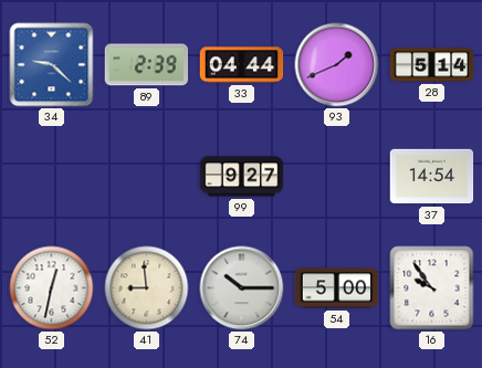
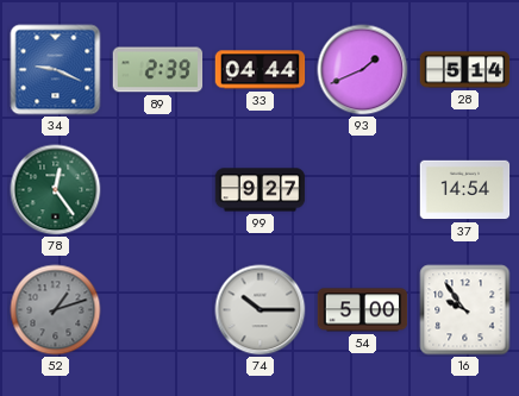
34: 9:22 -> 9:19 (56, 70)
78: none -> 12:24 (56, 190)
52: 12:32 -> 1:12 (56, 310)
52 dial: white -> grey (56, 310)
41: 8:59 -> none (147, 288)
